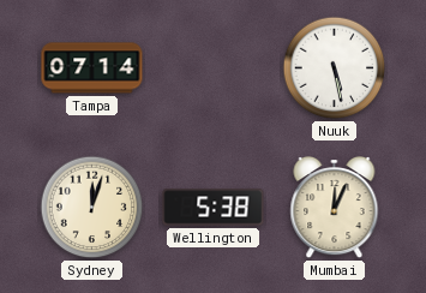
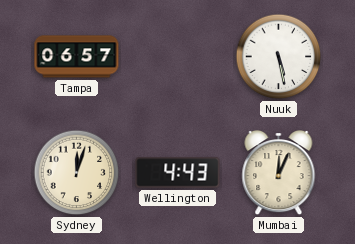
Tampa: 07:14 -> 06:57 (77, 57)
Wellington: 5:38 -> 4:43 (178, 173)
